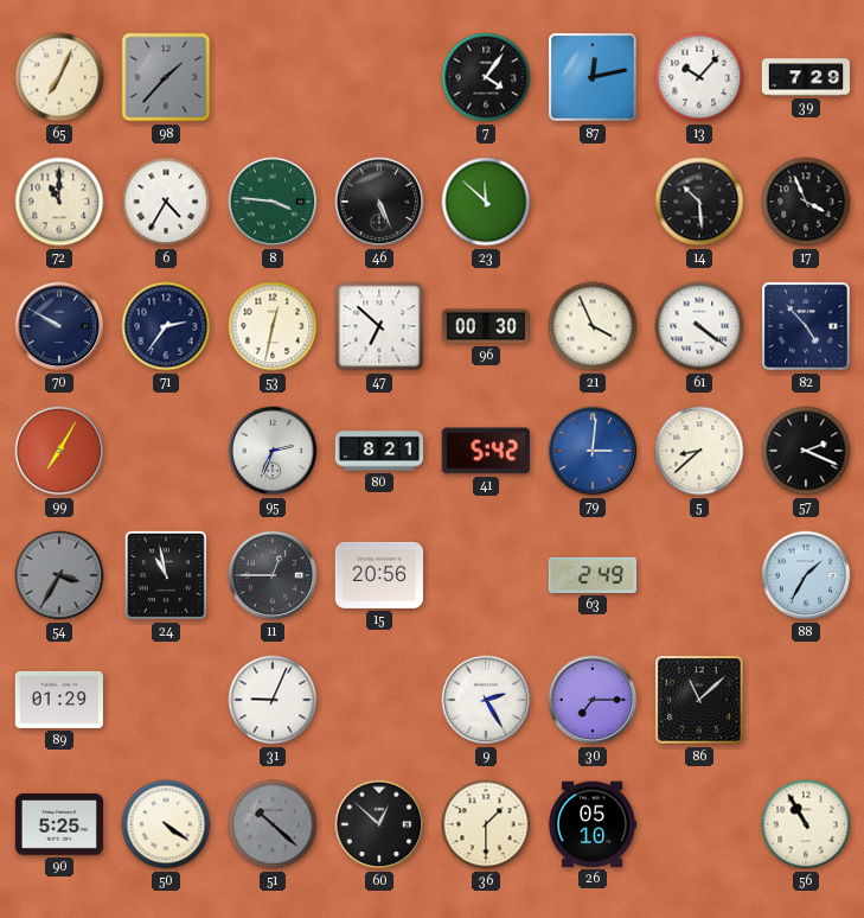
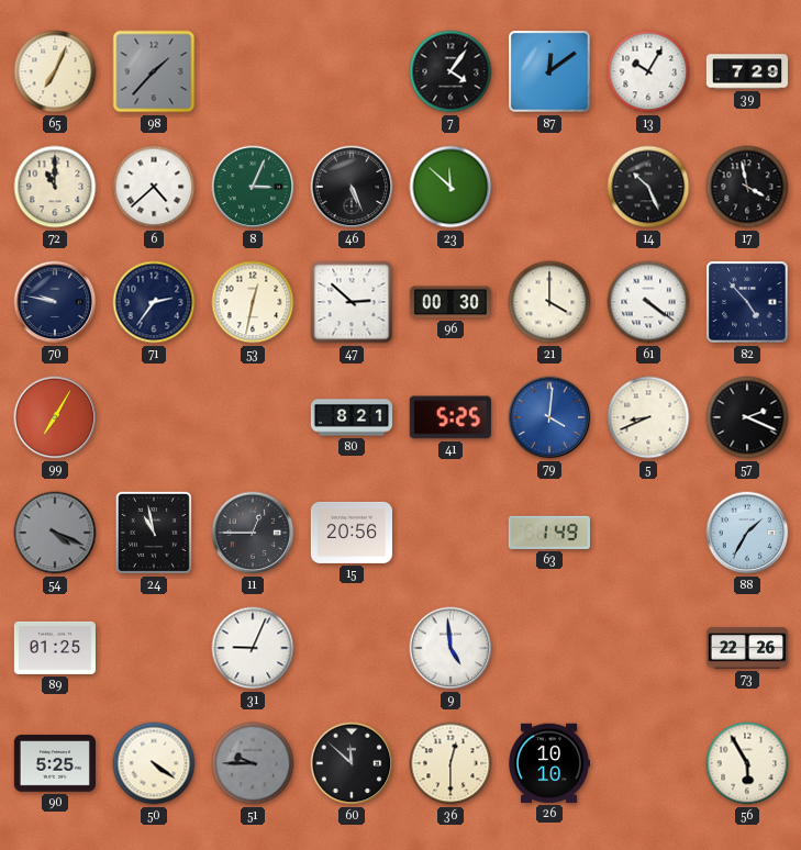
87: 12:13 -> 12:09 (549, 71)
13: 10:07 -> 10:05 (648, 71)
6: 4:35 -> 4:38 (154, 187)
8: 3:46 -> 3:04 (253, 187)
14: 10:29 -> 10:26 (648, 187)
17: 3:56 -> 3:58 (747, 187)
70: 9:50 -> 9:47 (55, 302)
47: 6:52 -> 2:52 (352, 302)
21: 3:56 -> 4:00 (549, 302)
95: 2:34 -> none (273, 451)
41: 5:42 -> 5:25 (450, 417)
79: 3:01 -> 4:01 (549, 417)
5: 8:38 -> 8:41 (648, 417)
54: 3:35 -> 4:19 (55, 533)
63: 2:49 -> 1:49 (549, 533)
89: 01:29 -> 01:25 (55, 648)
9: 2:25 -> 4:59 (450, 648)
30: 7:15 -> none (593, 700)
86: 11:08 -> none (699, 700)
73: none -> 22:26 (746, 648)
51: 10:22 -> 9:45 (253, 763)
60: 12:52 -> 11:52 (352, 763)
36: 1:30 -> 12:30 (450, 763)
26: 05:10 -> 10:10 (549, 763)
56: 10:55 -> 5:55 (747, 763)
